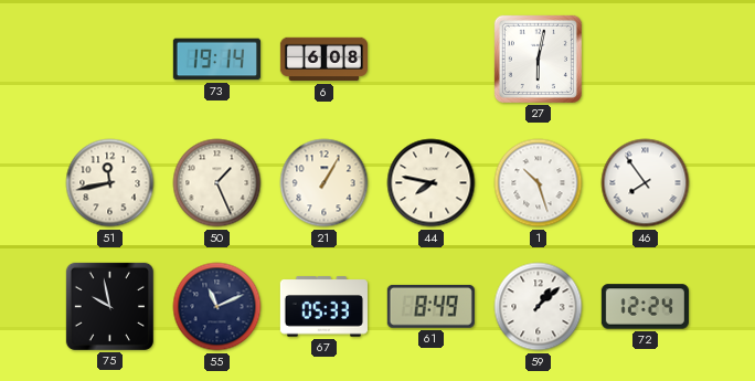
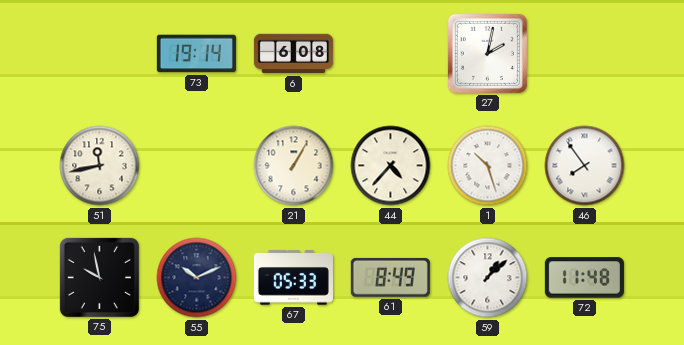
27: 6:02 -> 2:02 (487, 53)
50: 1:26 -> none (217, 183)
44: 7:47 -> 4:37 (391, 166)
55: 11:11 -> 10:11 (197, 278)
72: 12:24 -> 11:48 (584, 278)
